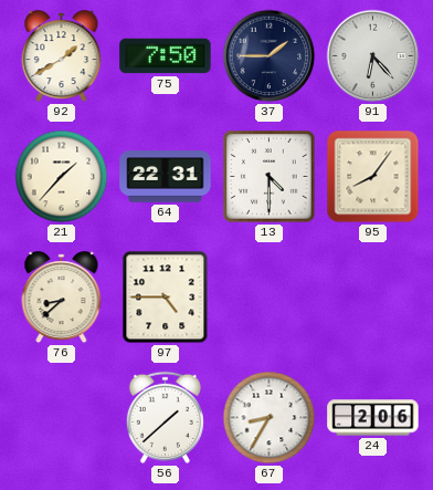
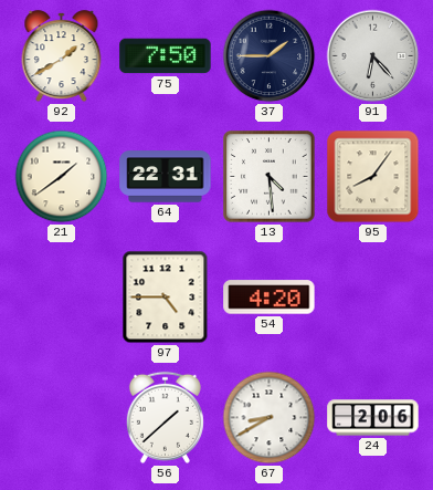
21: 1:37 -> 1:39 (62, 177)
13: 4:30 -> 4:29 (270, 177)
76: 8:38 -> none (62, 298)
54: none -> 4:20 (270, 298)
67: 8:35 -> 8:40 (270, 418)
